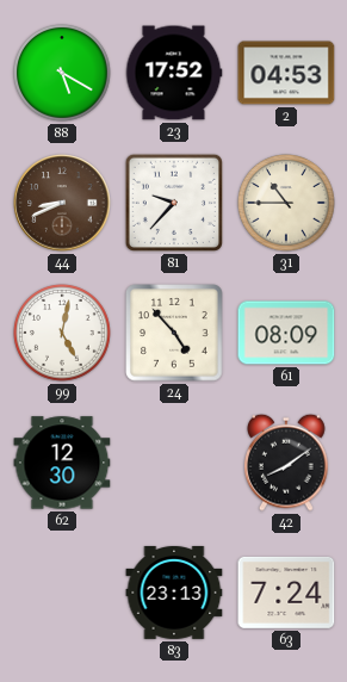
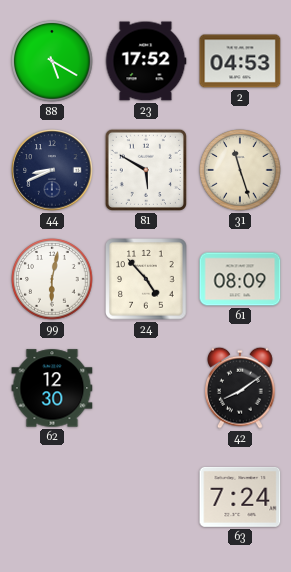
44 dial: brown -> navy (52, 170)
81: 9:37 -> 5:50 (146, 170)
31: 10:45 -> 11:27 (240, 170)
99: 5:02 -> 6:02 (52, 279)
83: 23:13 -> none (174, 593)
